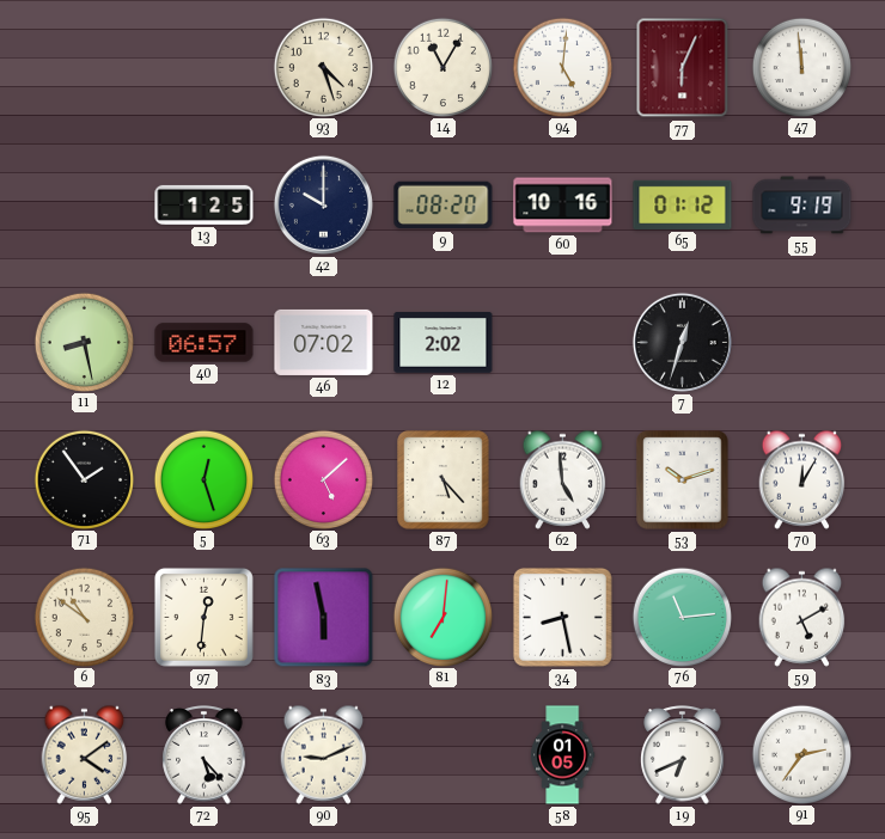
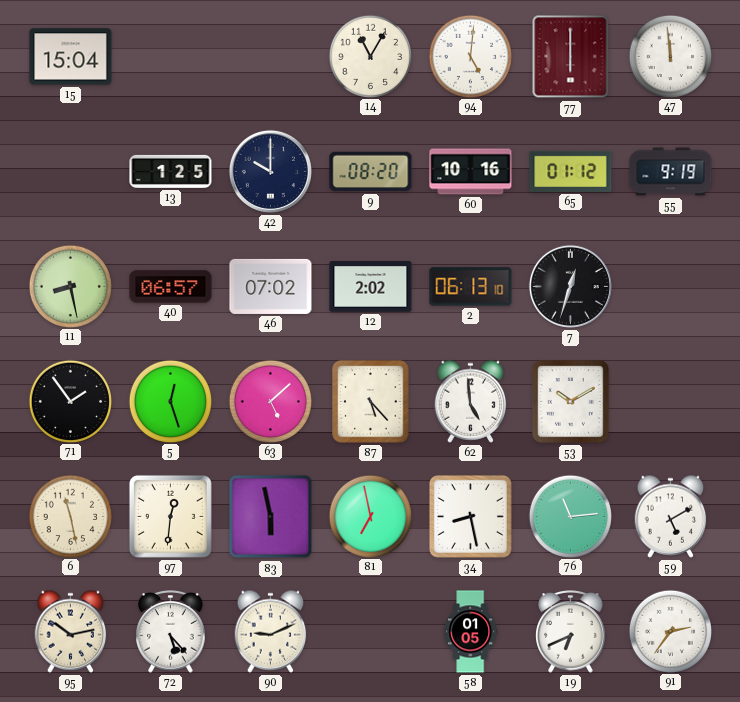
15: none -> 15:04 (71, 57)
93: 4:27 -> none (323, 67)
77: 6:04 -> 6:00 (571, 57)
2: none -> 06:13 (471, 287)
53: 10:12 -> 10:10 (571, 402)
70: 12:05 -> none (802, 479)
6: 10:51 -> 11:28 (70, 516)
81: 7:01 -> 6:58 (370, 516)
95: 4:09 -> 10:13 (71, 631)
